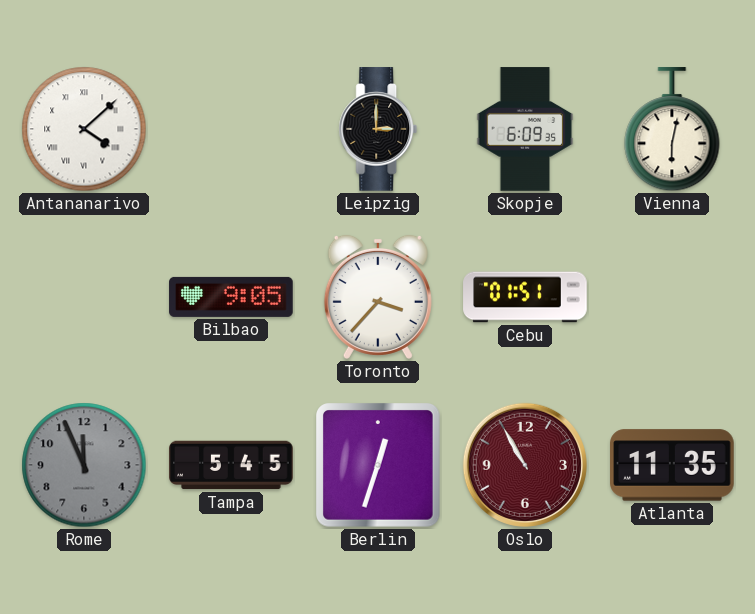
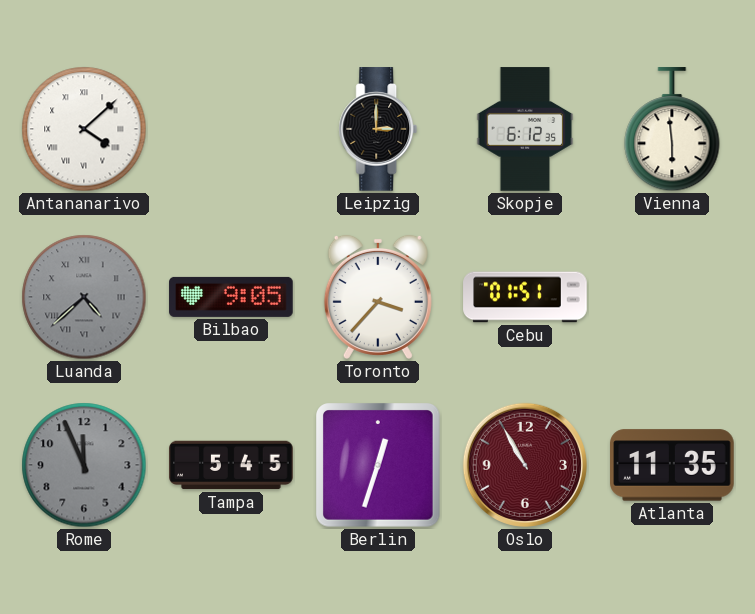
Skopje: 6:09 -> 6:12 (525, 129)
Vienna: 6:02 -> 5:59 (672, 130)
Luanda: none -> 4:38 (84, 297)
